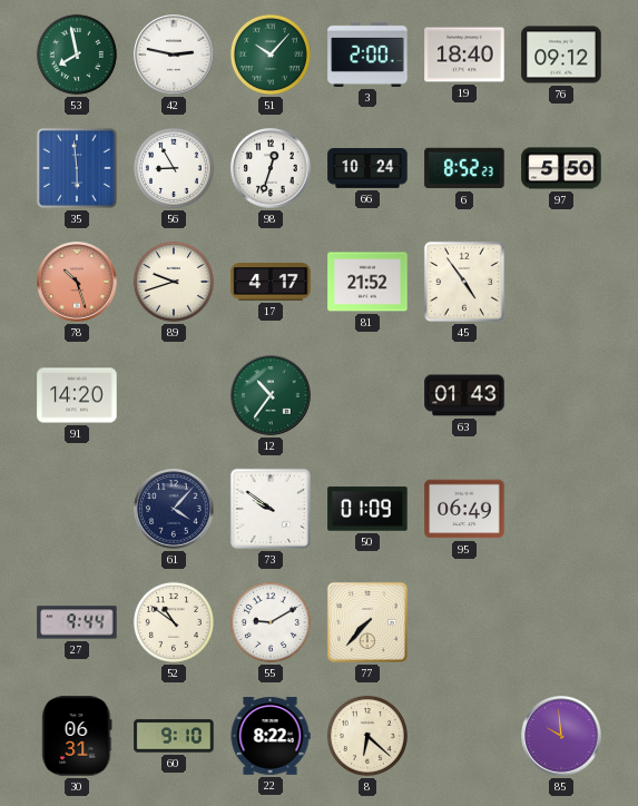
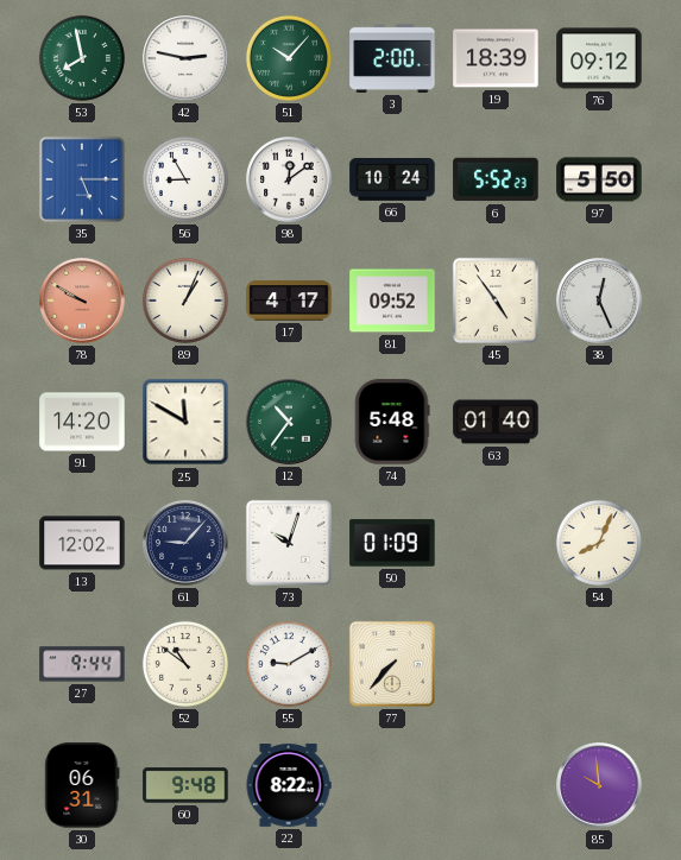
19: 18:40 -> 18:39 (496, 58)
35: 5:59 -> 5:15 (82, 179)
98: 12:33 -> 12:09 (289, 179)
6: 8:52 -> 5:52 (496, 179)
78: 10:27 -> 9:50 (82, 301)
89: 9:42 -> 1:04 (185, 301)
81: 21:52 -> 09:52 (392, 301)
38: none -> 12:26 (599, 301)
25: none -> 11:50 (185, 422)
74: none -> 5:48 (392, 422)
63: 01:43 -> 01:40 (496, 422)
13: none -> 12:02 (82, 543)
61: 4:07 -> 9:07 (185, 543)
73: 9:51 -> 10:03 (289, 543)
95: 06:49 -> none (464, 509)
54: none -> 8:04 (599, 543)
60: 9:10 -> 9:48 (185, 785)
8: 6:22 -> none (367, 736)
